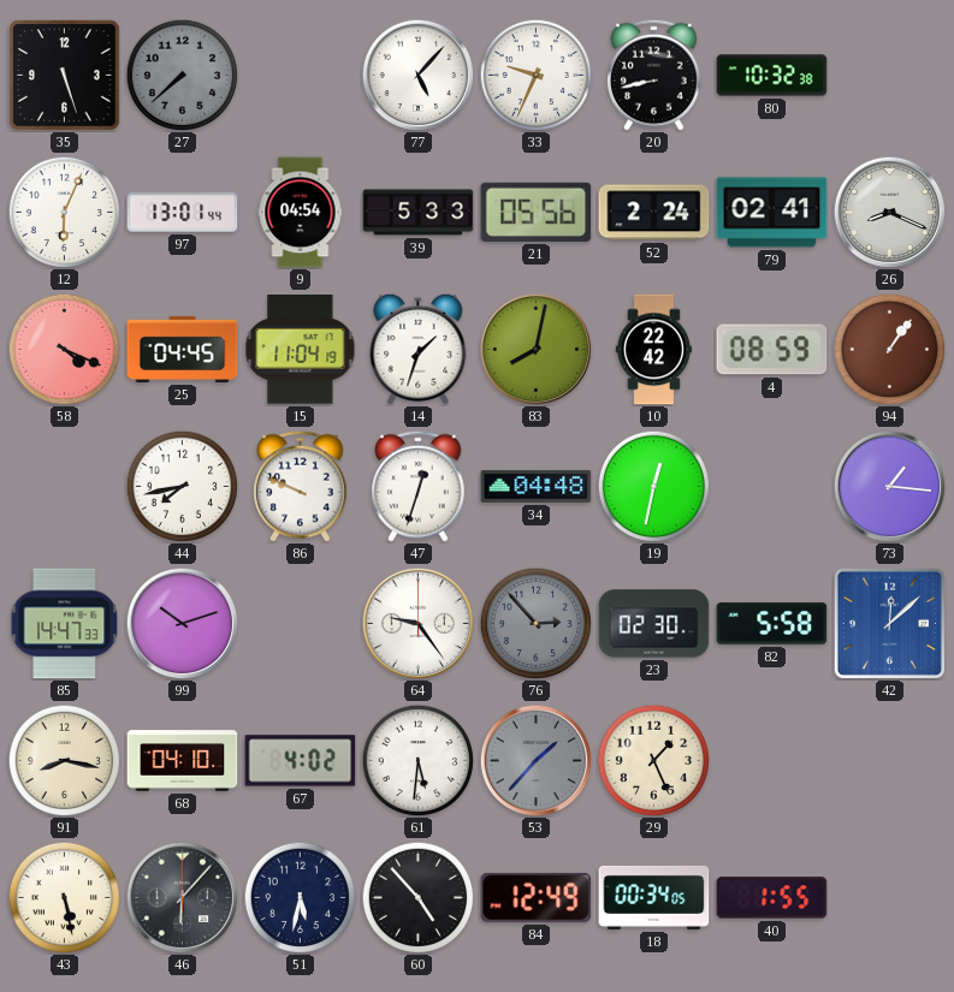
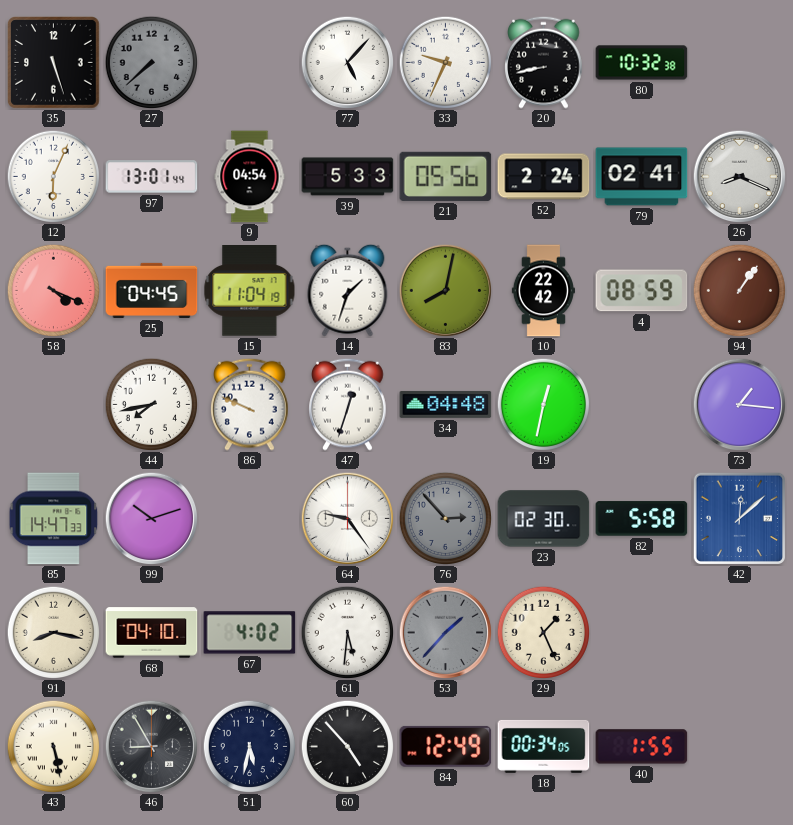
46: 6:07 -> 8:55 (151, 746)
